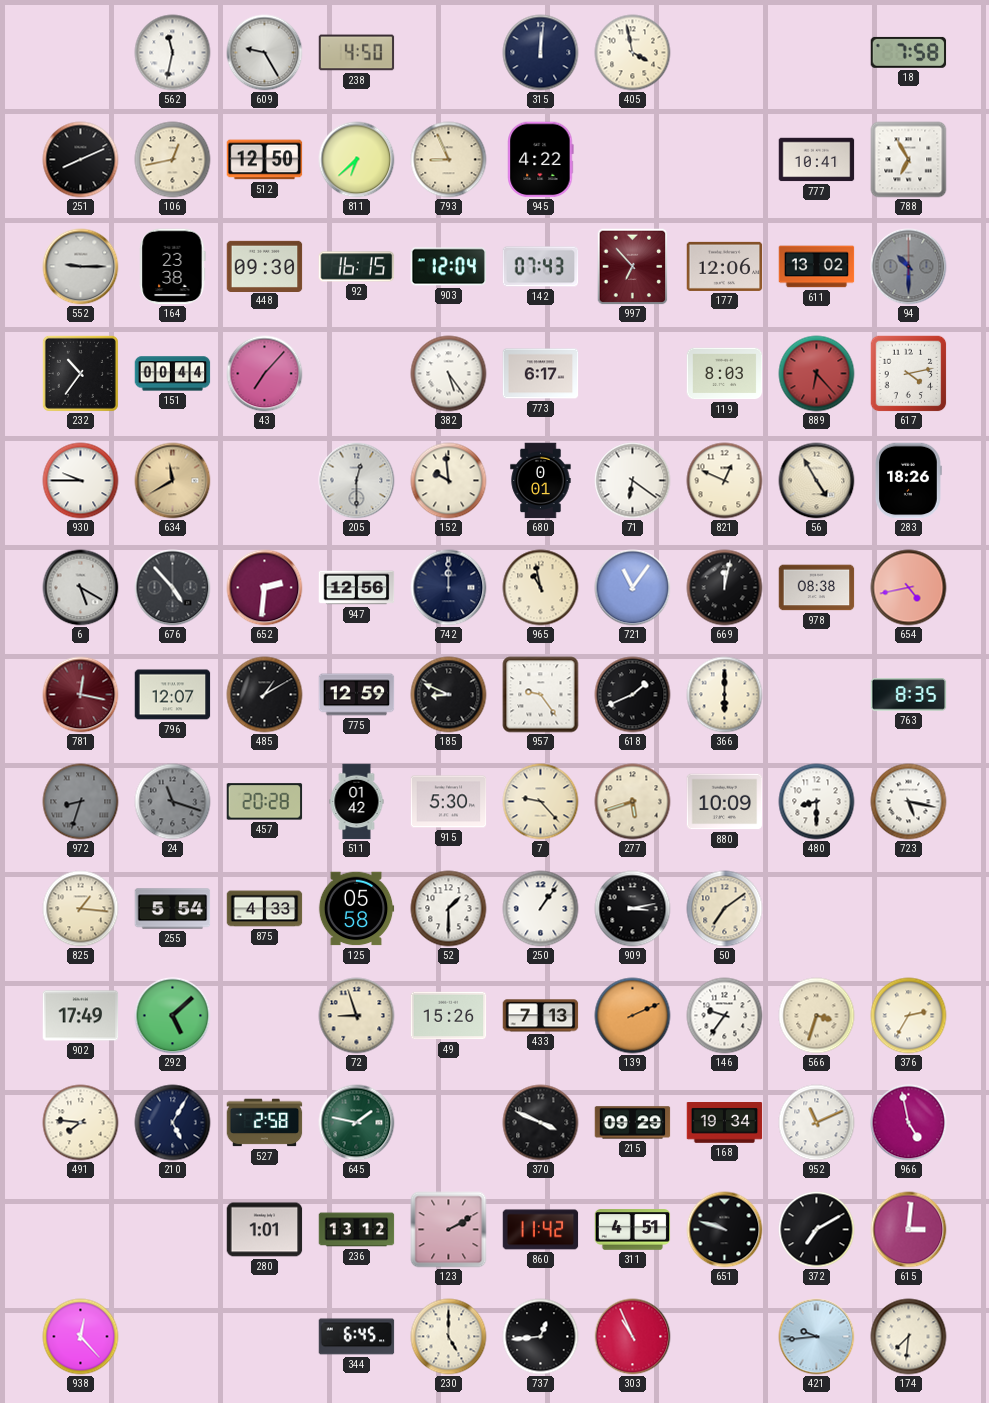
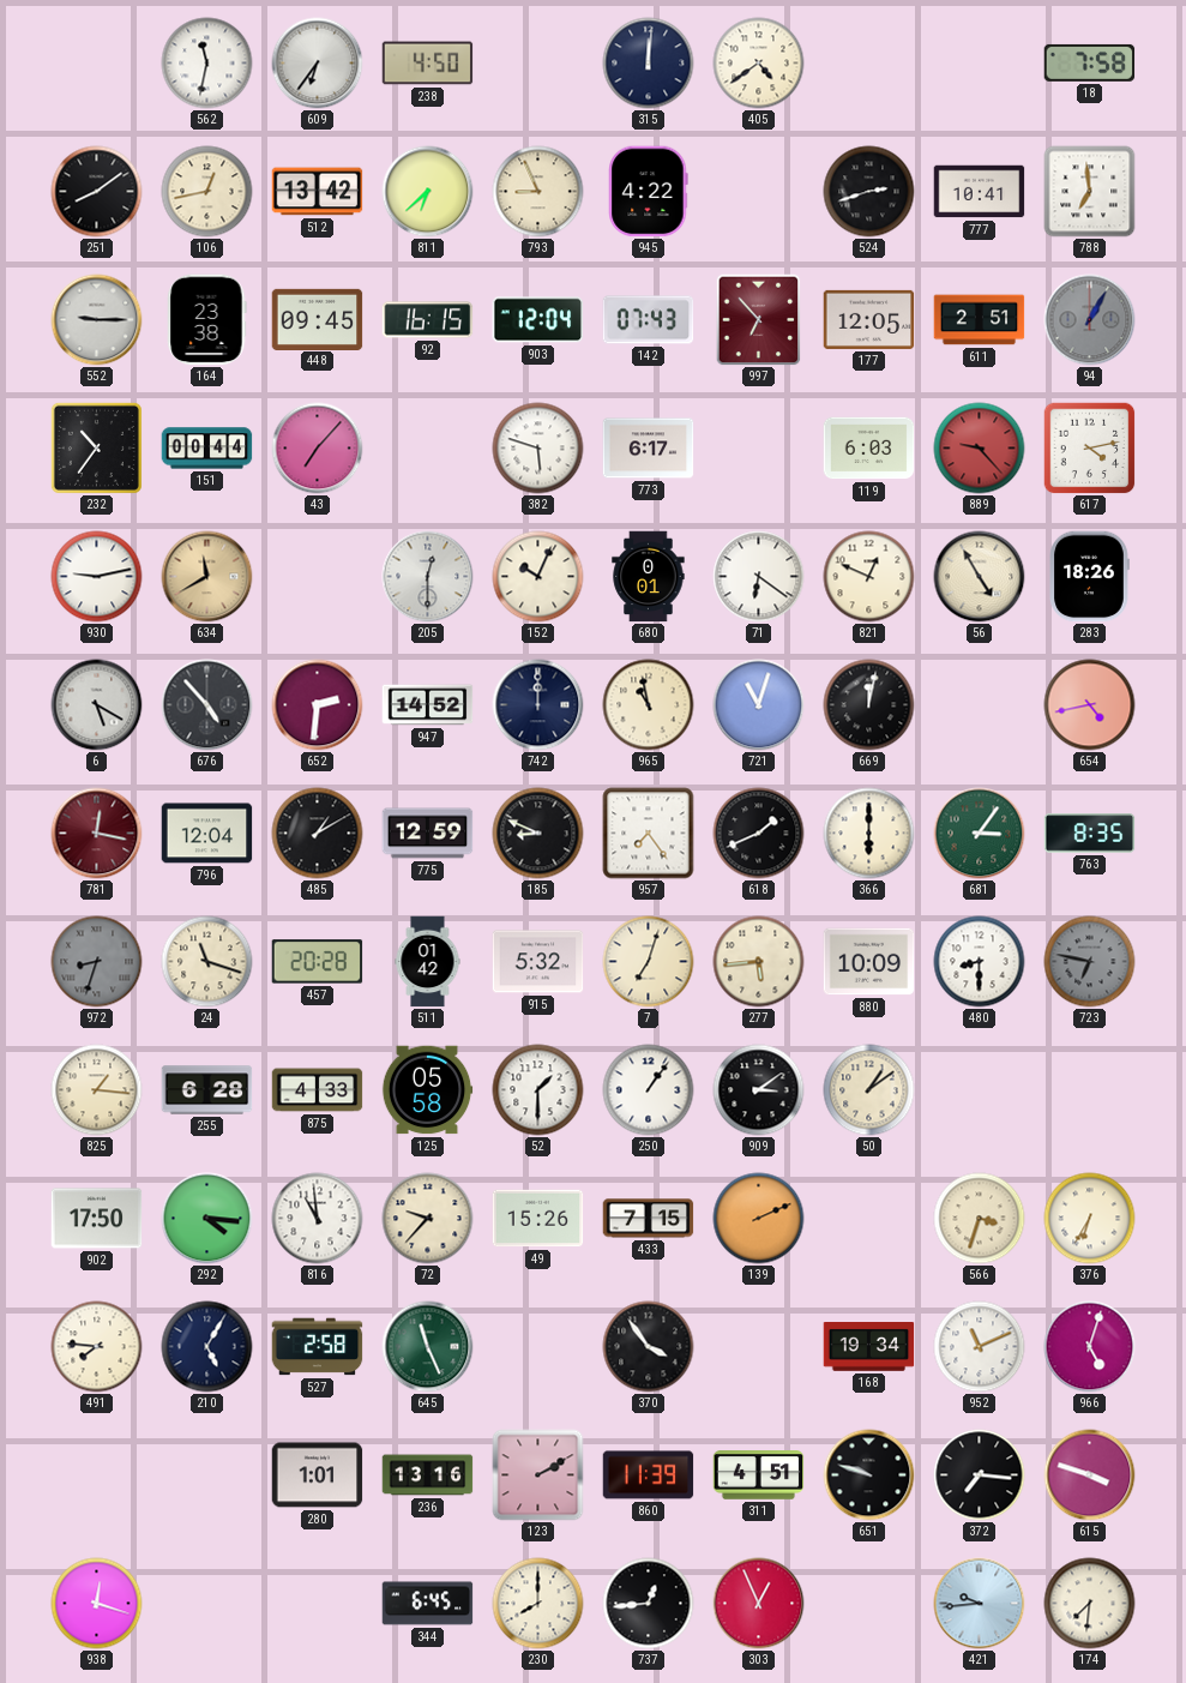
609: 9:25 -> 6:36 (318, 64)
405: 3:58 -> 4:39 (759, 64)
251: 8:11 -> 8:09 (97, 192)
512: 12:50 -> 13:42 (318, 192)
524: none -> 2:42 (869, 192)
788: 6:55 -> 6:59 (1090, 192)
448: 09:30 -> 09:45 (318, 319)
177: 12:06 -> 12:05 (869, 319)
611: 13:02 -> 2:51 (980, 320)
94: 10:30 -> 1:05 (1090, 320)
382: 5:24 -> 5:48 (538, 449)
119: 8:03 -> 6:03 (869, 449)
889: 6:23 -> 9:23 (980, 449)
930: 9:45 -> 9:13 (97, 577)
152: 9:59 -> 10:04 (538, 577)
947: 12:56 -> 14:52 (428, 705)
721: 11:06 -> 11:03 (759, 705)
978: 08:38 -> none (817, 588)
796: 12:07 -> 12:04 (207, 834)
957: 9:24 -> 7:24 (649, 834)
681: none -> 3:06 (980, 834)
24 dial: grey -> cream (207, 962)
915: 5:30 -> 5:32 (538, 962)
7: 9:23 -> 7:03 (649, 962)
277: 5:42 -> 5:44 (759, 962)
723: 5:17 -> 6:47 (1090, 962)
723 dial: white -> grey (1090, 962)
255: 5:54 -> 6:28 (207, 1090)
909: 3:13 -> 3:09 (759, 1090)
50: 7:09 -> 1:09 (869, 1090)
902: 17:49 -> 17:50 (97, 1219)
292: 5:08 -> 4:16 (207, 1219)
816: none -> 10:59 (318, 1219)
72: 8:57 -> 9:37 (428, 1219)
433: 7:13 -> 7:15 (649, 1219)
146: 9:36 -> none (725, 1016)
376: 2:35 -> 6:35 (1090, 1219)
645: 1:47 -> 11:26 (428, 1347)
370: 3:49 -> 3:54 (649, 1347)
215: 09:29 -> none (633, 1123)
966: 4:58 -> 5:03 (1090, 1347)
236: 13:12 -> 13:16 (428, 1475)
860: 11:42 -> 11:39 (649, 1475)
372: 7:10 -> 7:16 (980, 1475)
615: 3:01 -> 3:48 (1090, 1475)
938: 12:23 -> 12:18 (97, 1604)
230: 5:00 -> 8:00 (538, 1604)
303: 10:56 -> 12:56 (759, 1604)
